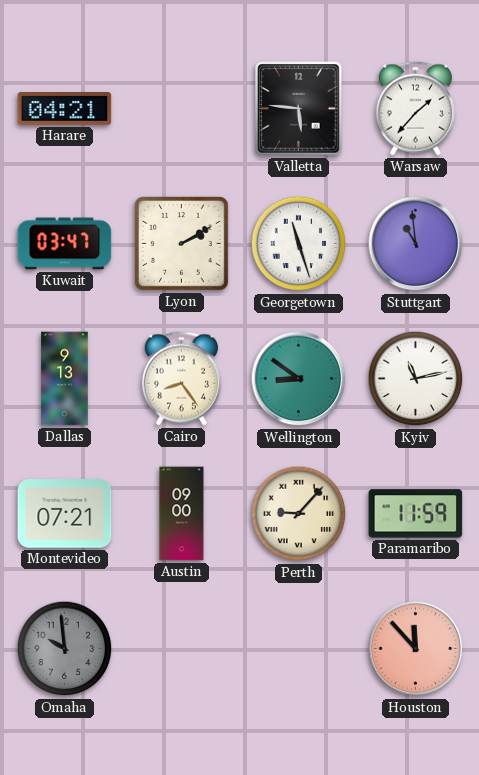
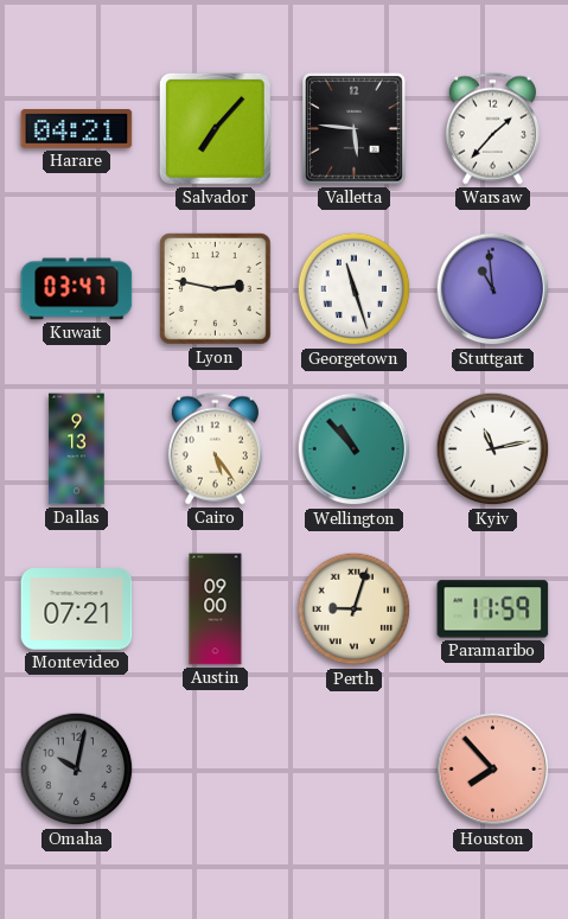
Salvador: none -> 7:07 (215, 128)
Lyon: 2:10 -> 2:47 (215, 288)
Cairo: 8:24 -> 5:24 (215, 449)
Wellington: 8:51 -> 10:53 (355, 449)
Perth: 9:07 -> 9:03 (355, 610)
Omaha: 9:59 -> 10:02 (77, 770)
Houston: 11:53 -> 7:53 (493, 770)
